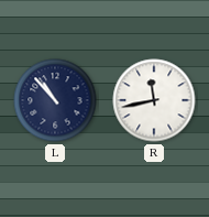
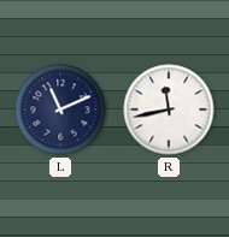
L: 10:53 -> 11:11 (60, 109)
